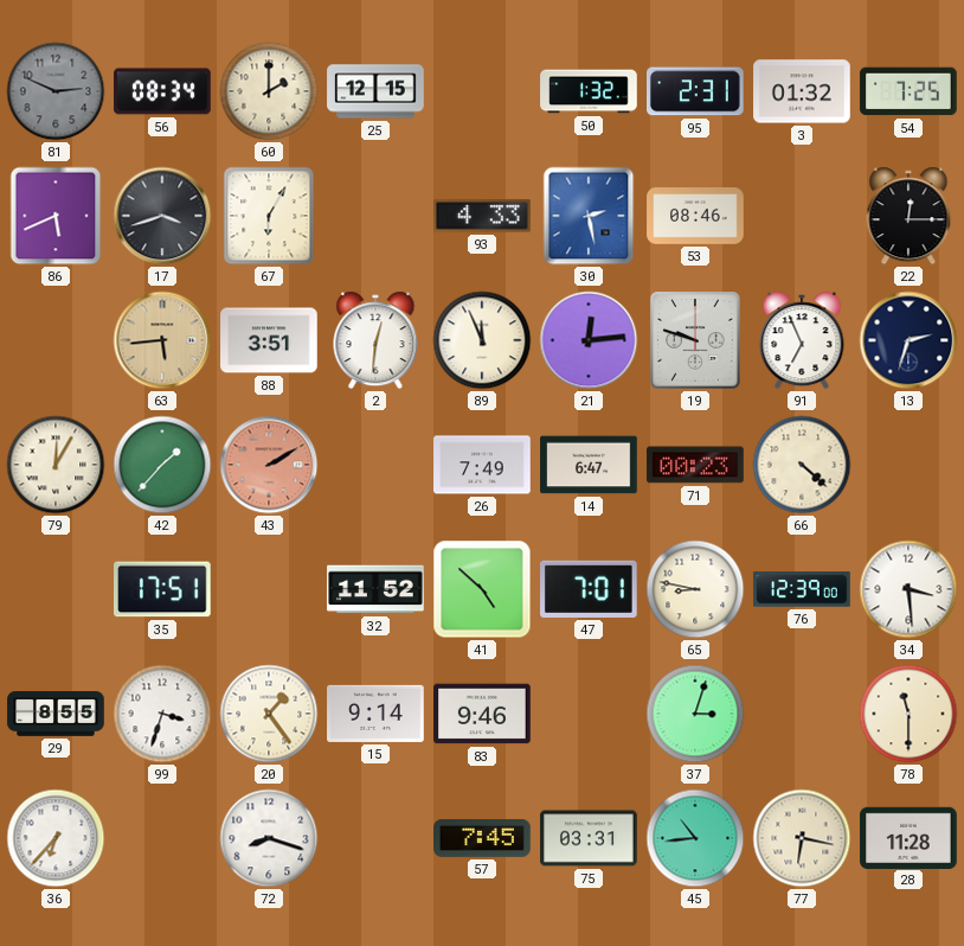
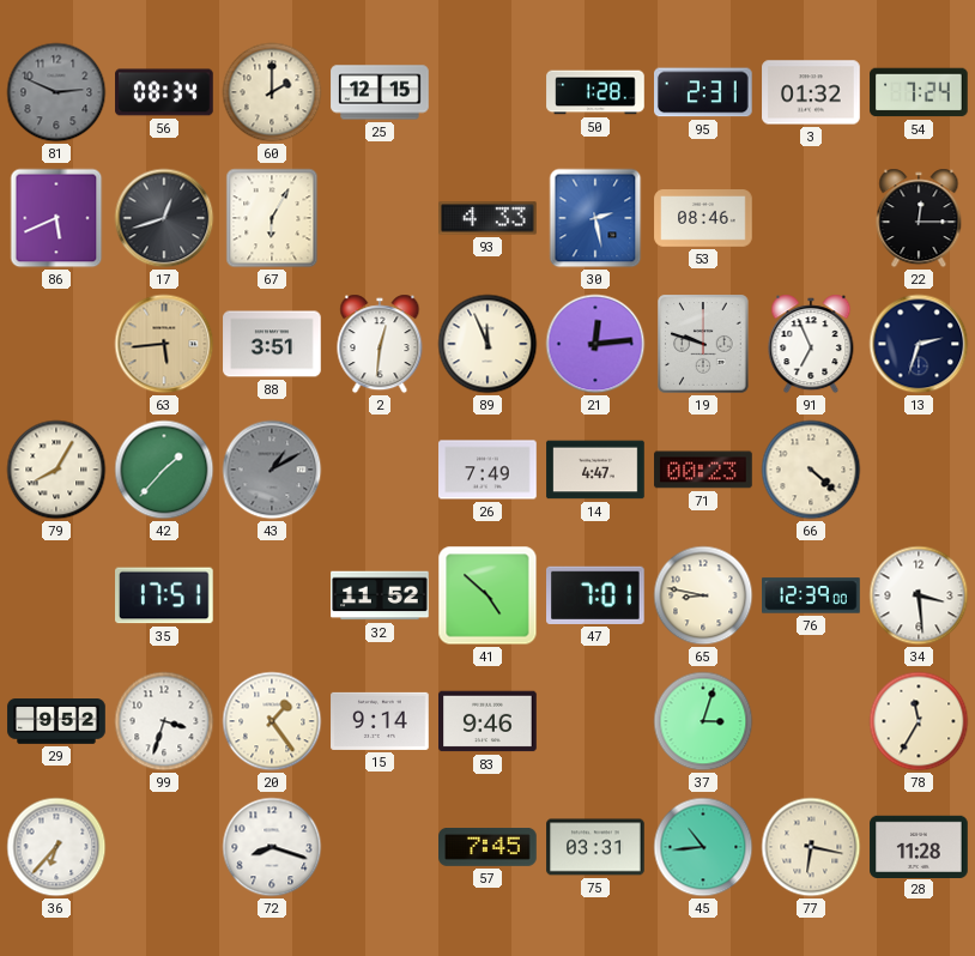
50: 1:32 -> 1:28 (595, 92)
54: 7:25 -> 7:24 (919, 92)
17: 3:42 -> 12:42 (164, 218)
79: 12:05 -> 8:05 (56, 470)
43: 2:10 -> 1:10 (272, 470)
43 dial: salmon -> grey (272, 470)
14: 6:47 -> 4:47 (595, 470)
29: 8:55 -> 9:52 (56, 721)
78: 11:30 -> 11:35 (919, 721)
